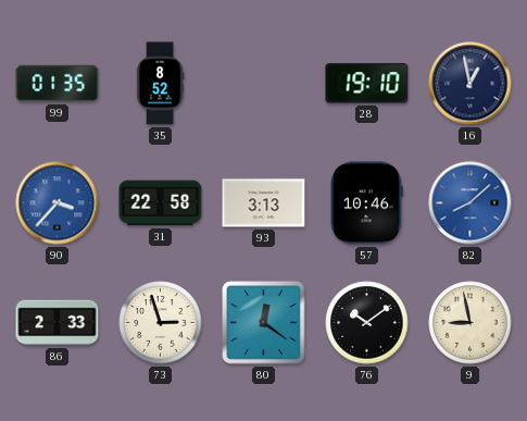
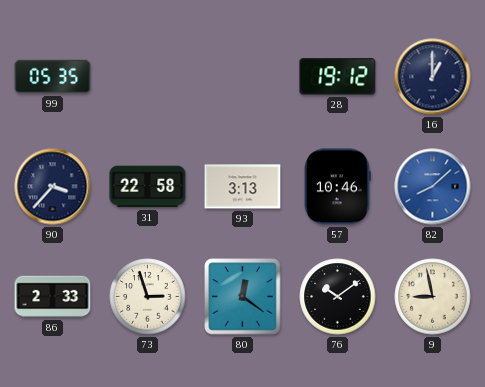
99: 01:35 -> 05:35 (53, 77)
35: 8:52 -> none (160, 84)
28: 19:10 -> 19:12 (338, 77)
16: 12:58 -> 1:00 (433, 77)
90 dial: blue -> navy (53, 187)
